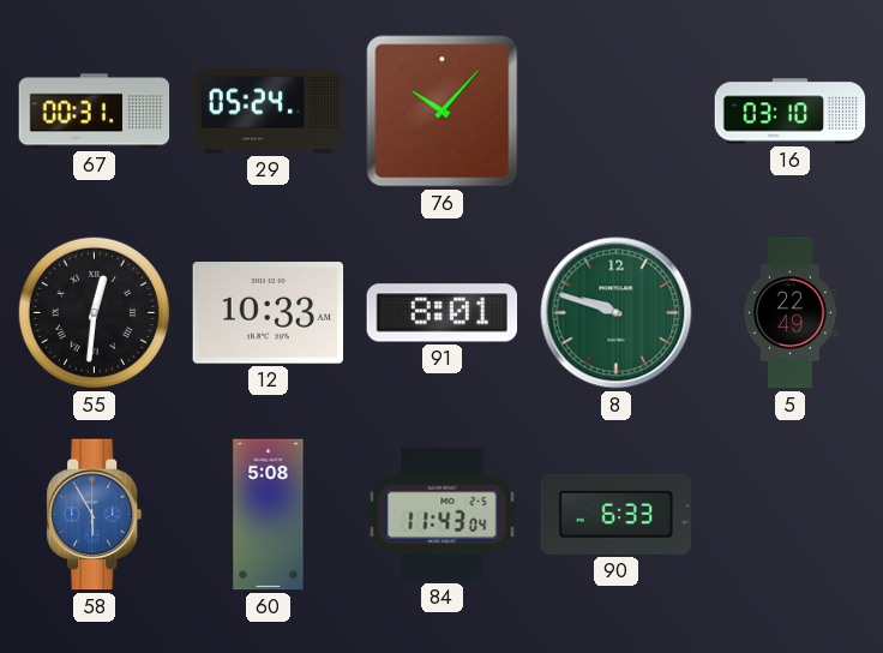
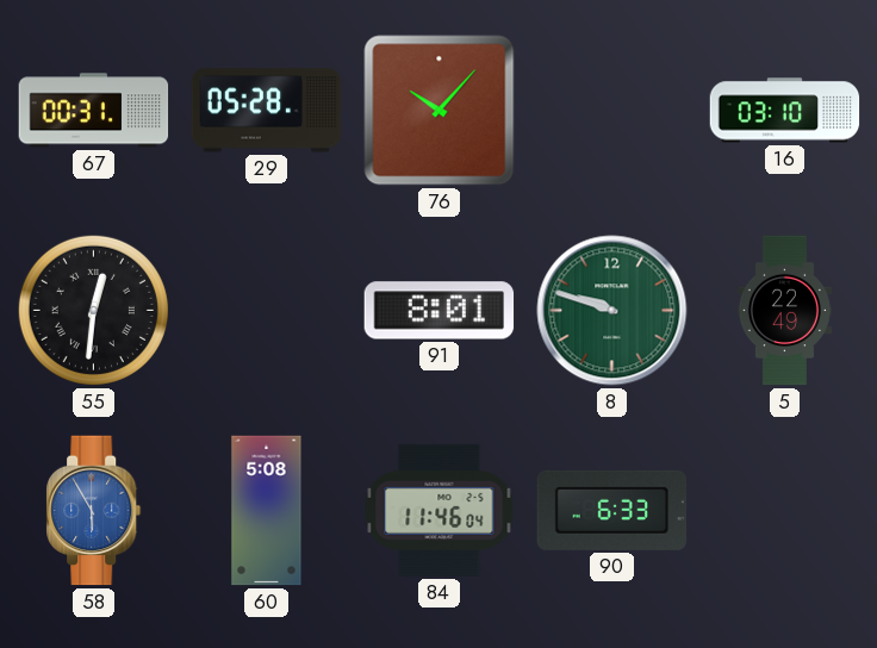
29: 05:24 -> 05:28 (267, 111)
12: 10:33 -> none (269, 313)
84: 11:43 -> 11:46 (440, 510)
